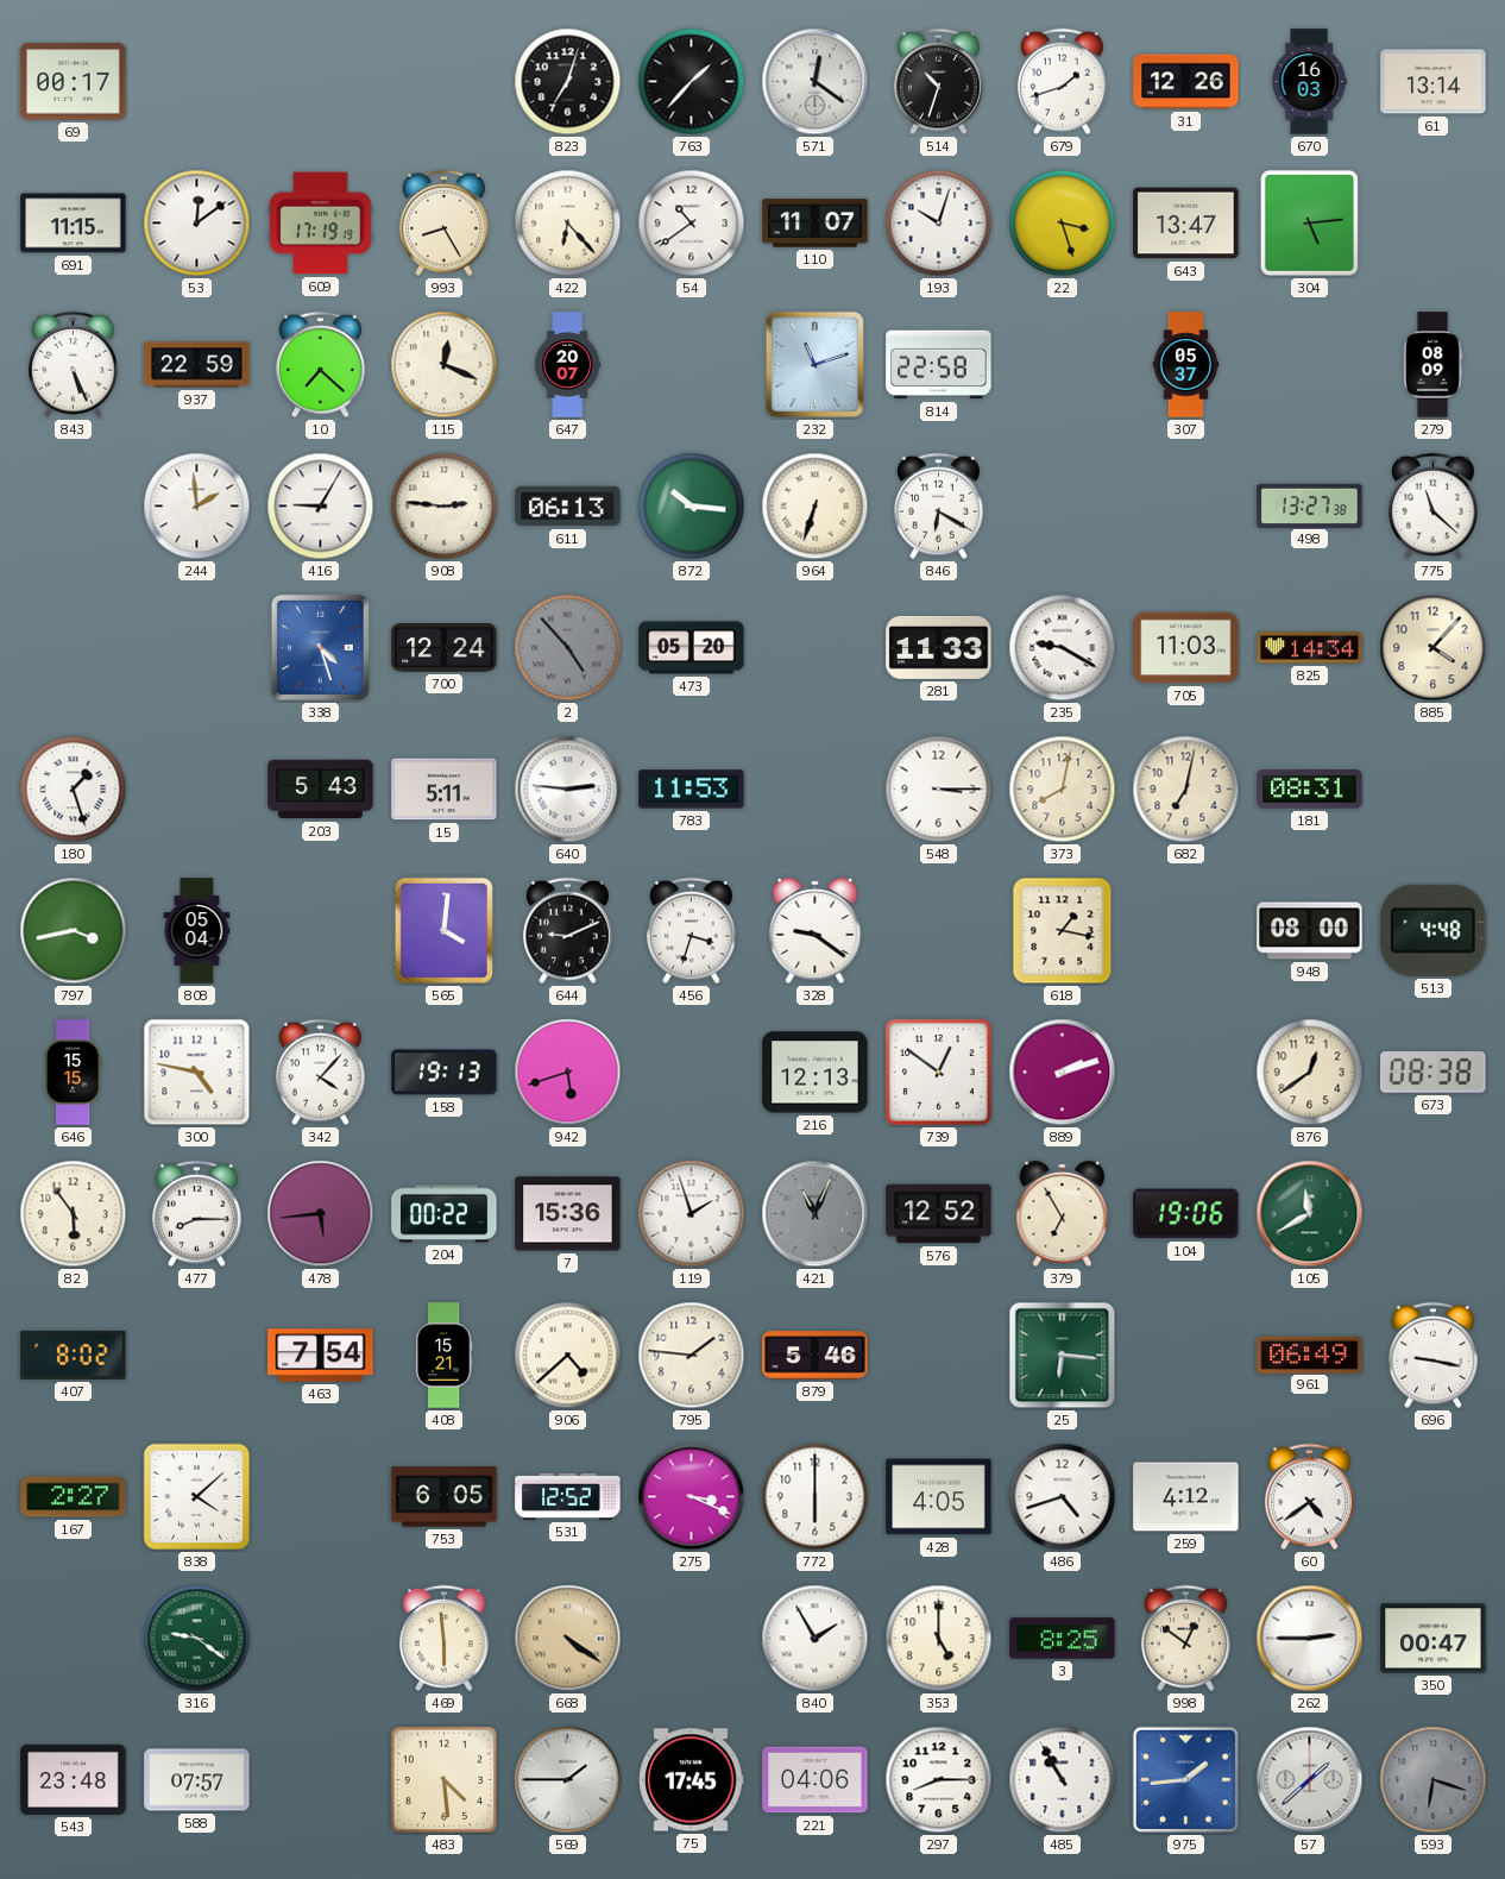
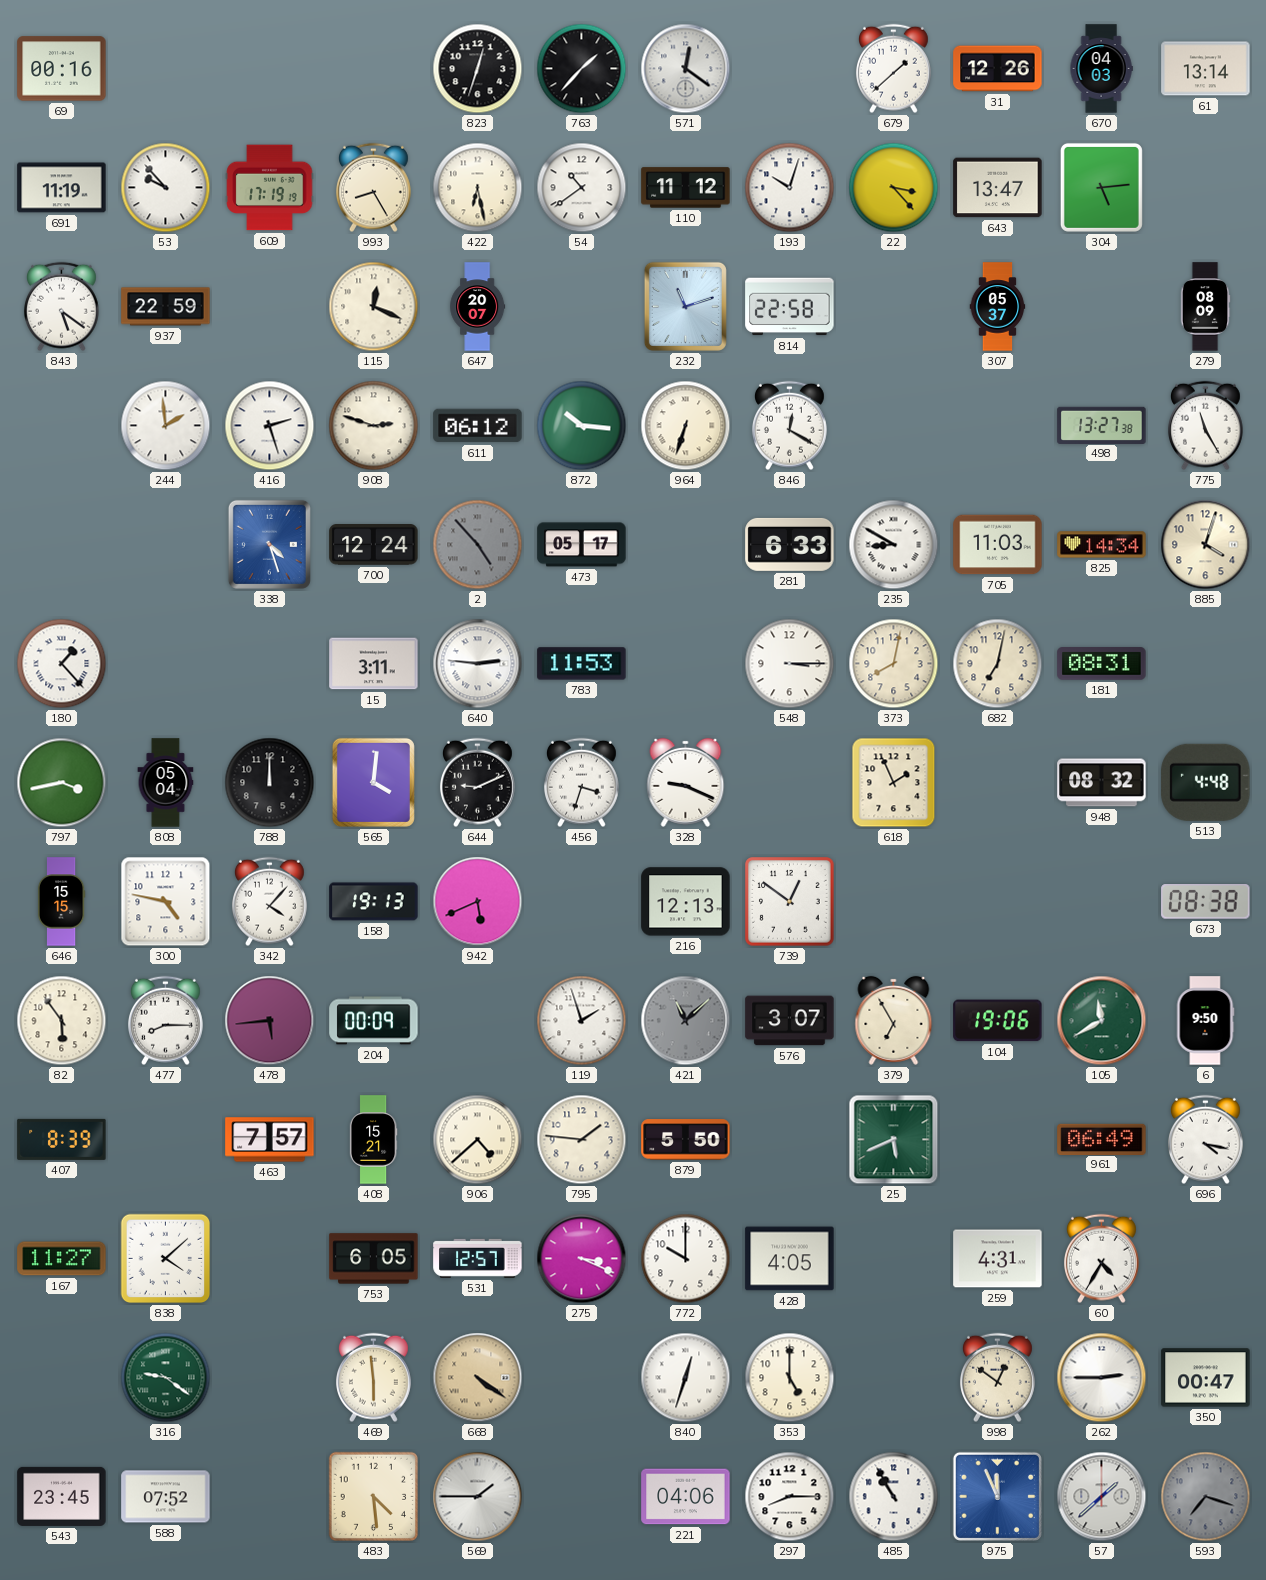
69: 00:17 -> 00:16 (62, 69)
823: 7:03 -> 12:33 (478, 69)
514: 10:33 -> none (938, 82)
679: 1:42 -> 1:38 (893, 69)
670: 16:03 -> 04:03 (1101, 69)
691: 11:15 -> 11:19 (62, 188)
53: 12:09 -> 9:53 (166, 188)
422: 6:23 -> 6:28 (478, 188)
110: 11:07 -> 11:12 (686, 188)
22: 3:27 -> 3:23 (894, 188)
843: 5:26 -> 5:21 (61, 307)
10: 7:22 -> none (320, 365)
416: 9:05 -> 2:27 (270, 426)
908: 2:46 -> 2:48 (374, 426)
611: 06:13 -> 06:12 (478, 426)
846: 6:20 -> 12:20 (789, 426)
775: 11:22 -> 11:25 (1205, 426)
473: 05:20 -> 05:17 (582, 545)
281: 11:33 -> 6:33 (790, 544)
235: 9:20 -> 8:50 (894, 545)
885: 4:07 -> 4:03 (1206, 545)
180: 1:27 -> 1:23 (62, 664)
203: 5:43 -> none (321, 790)
15: 5:11 -> 3:11 (374, 664)
788: none -> 12:00 (270, 783)
328: 9:21 -> 9:19 (686, 782)
618: 1:17 -> 1:56 (894, 783)
948: 08:00 -> 08:32 (1102, 783)
942: 5:42 -> 5:41 (478, 902)
889: 2:12 -> none (1063, 1073)
876: 12:39 -> none (1310, 1073)
204: 00:22 -> 00:09 (374, 1021)
7: 15:36 -> none (568, 1214)
421: 11:04 -> 11:08 (686, 1021)
576: 12:52 -> 3:07 (790, 1021)
6: none -> 9:50 (1205, 1021)
407: 8:02 -> 8:39 (62, 1139)
463: 7:54 -> 7:57 (270, 1140)
879: 5:46 -> 5:50 (686, 1140)
25: 6:16 -> 5:41 (894, 1140)
696: 9:17 -> 4:17 (1205, 1140)
167: 2:27 -> 11:27 (62, 1259)
531: 12:52 -> 12:57 (478, 1258)
772: 6:00 -> 10:00 (686, 1259)
486: 4:42 -> none (1063, 1497)
259: 4:12 -> 4:31 (998, 1259)
60: 4:39 -> 4:35 (1101, 1259)
840: 1:55 -> 12:33 (686, 1378)
3: 8:25 -> none (1063, 1639)
543: 23:48 -> 23:45 (62, 1496)
588: 07:57 -> 07:52 (166, 1497)
75: 17:45 -> none (692, 1780)
975: 1:44 -> 11:56 (997, 1496)
593: 6:18 -> 7:18 (1206, 1497)
